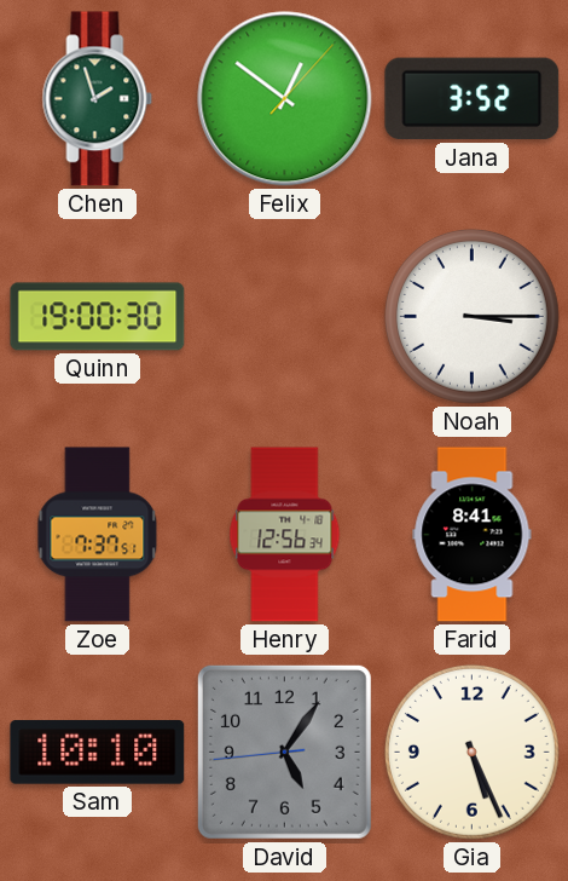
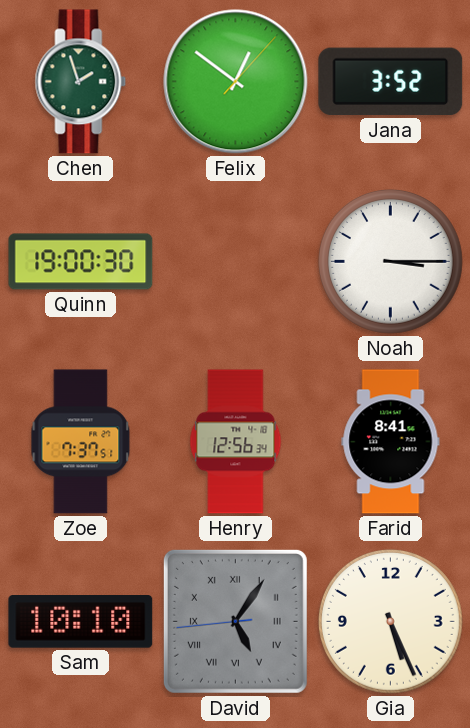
David numerals: Arabic -> Roman (235, 621)
